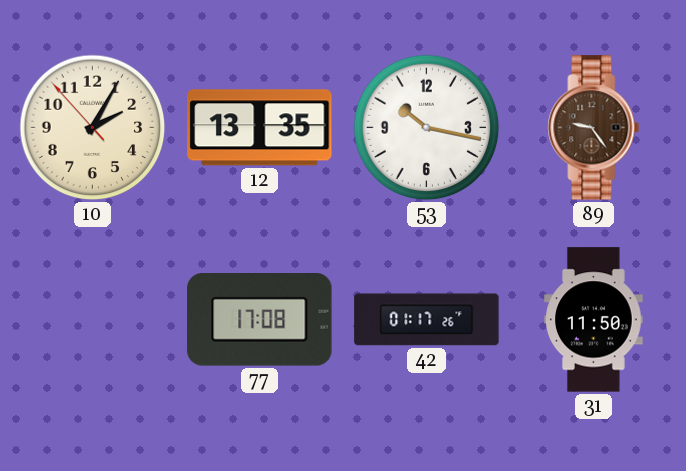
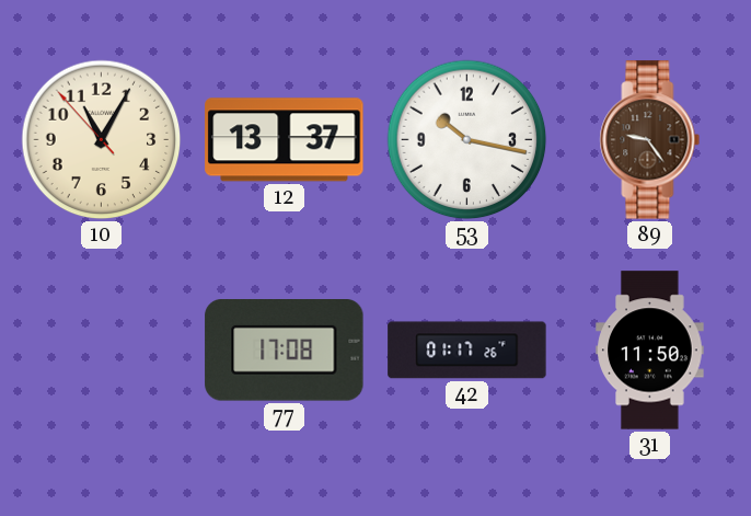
10: 2:04 -> 11:04 (102, 140)
12: 13:35 -> 13:37 (285, 140)
